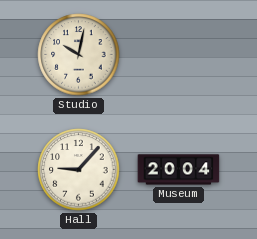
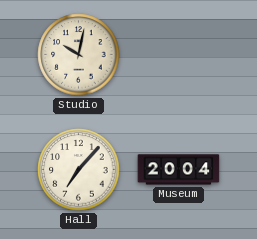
Hall: 9:07 -> 7:07 (79, 170)
